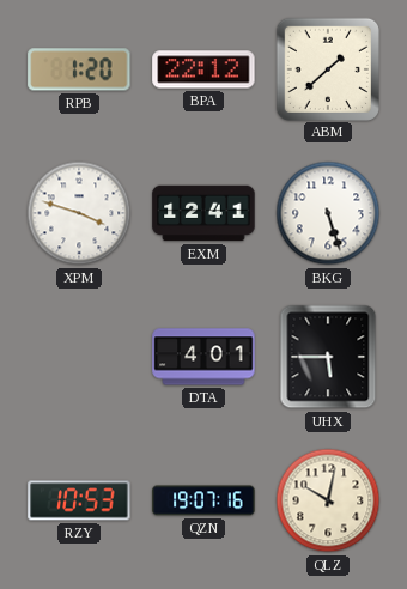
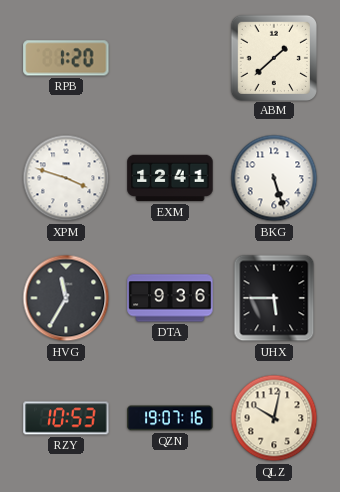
BPA: 22:12 -> none (203, 69)
HVG: none -> 11:35 (66, 298)
DTA: 4:01 -> 9:36 (170, 298)
